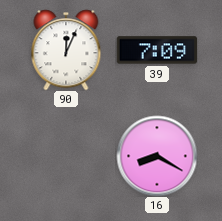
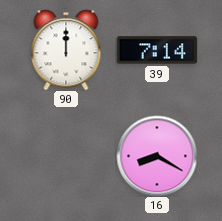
90: 12:04 -> 12:00 (66, 50)
39: 7:09 -> 7:14 (157, 50)
